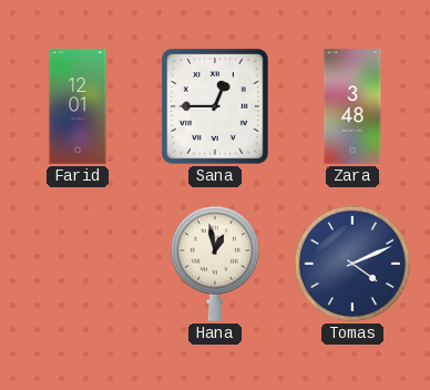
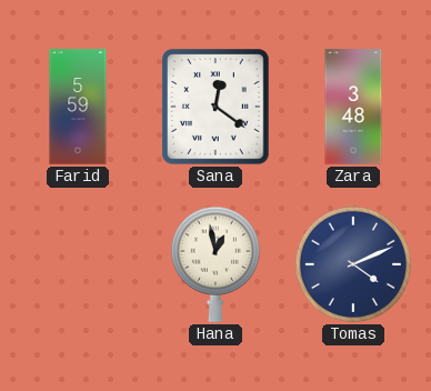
Farid: 12:01 -> 5:59 (78, 107)
Sana: 12:45 -> 12:21 (215, 107)
